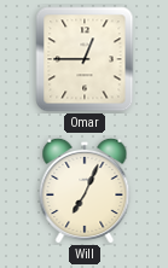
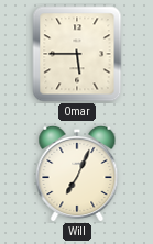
Omar: 12:45 -> 5:45 (77, 54)
